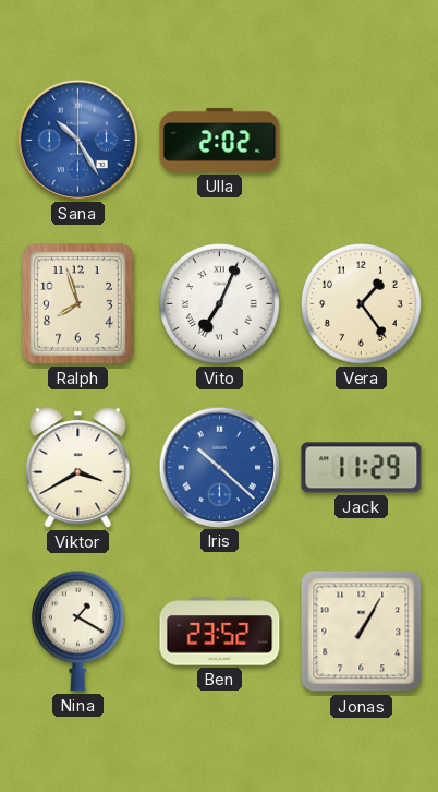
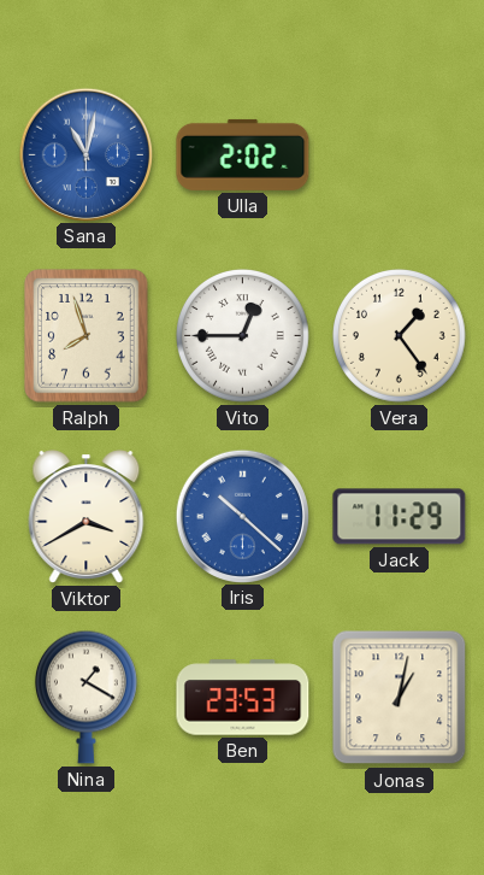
Sana: 10:25 -> 11:02 (85, 154)
Vito: 7:04 -> 12:45 (243, 336)
Ben: 23:52 -> 23:53 (243, 698)
Jonas: 1:05 -> 1:02 (400, 698)
